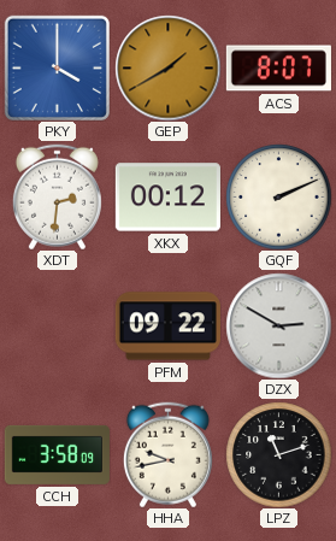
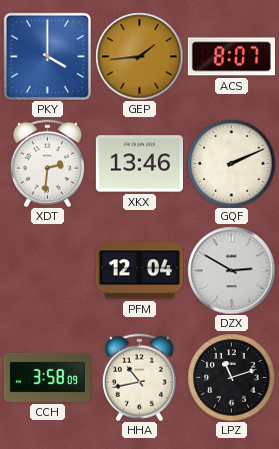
GEP: 1:40 -> 1:44 (139, 56)
XKX: 00:12 -> 13:46 (139, 164)
PFM: 09:22 -> 12:04 (139, 271)
HHA: 9:43 -> 10:43 (139, 377)
